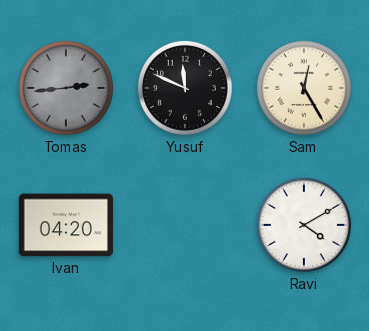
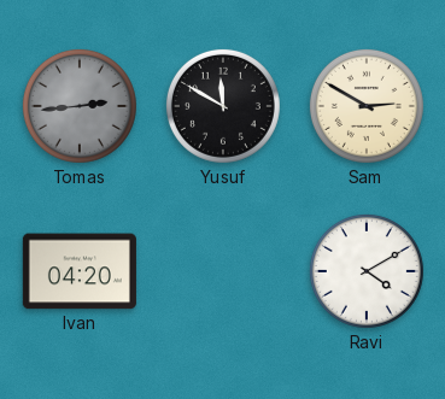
Yusuf: 11:49 -> 11:50 (223, 106)
Sam: 12:25 -> 2:50 (367, 106)
